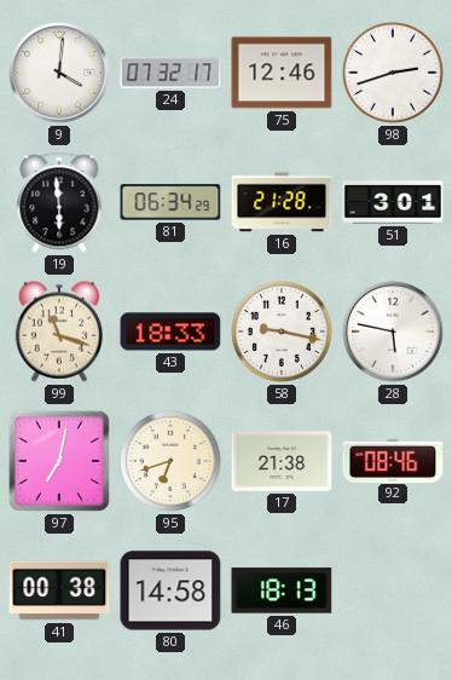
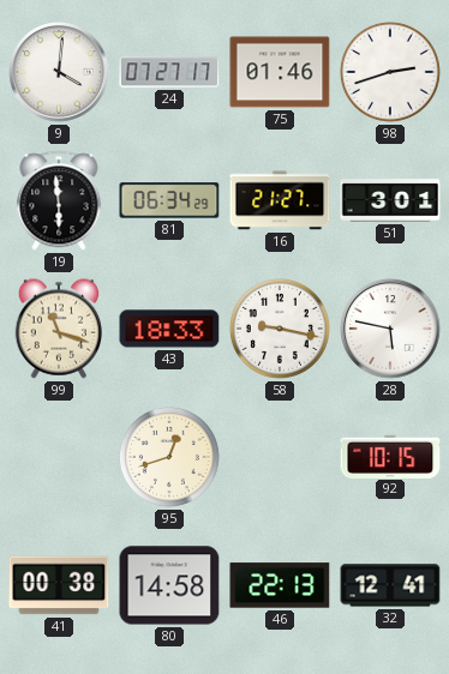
24: 07:32 -> 07:27 (169, 72)
75: 12:46 -> 01:46 (280, 72)
16: 21:28 -> 21:27 (280, 200)
97: 7:02 -> none (59, 461)
95: 6:42 -> 12:42 (169, 457)
17: 21:38 -> none (282, 461)
92: 08:46 -> 10:15 (390, 456)
46: 18:13 -> 22:13 (280, 585)
32: none -> 12:41 (390, 585)
